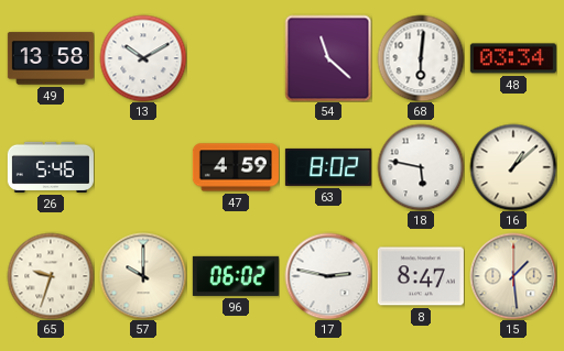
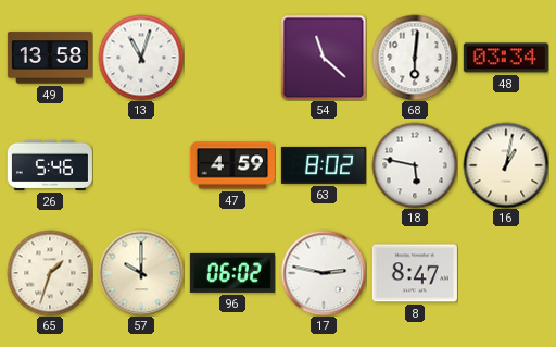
13: 10:10 -> 11:03 (141, 58)
16: 1:08 -> 1:02 (506, 165)
65: 9:33 -> 1:33 (50, 273)
15: 1:29 -> none (513, 276)
